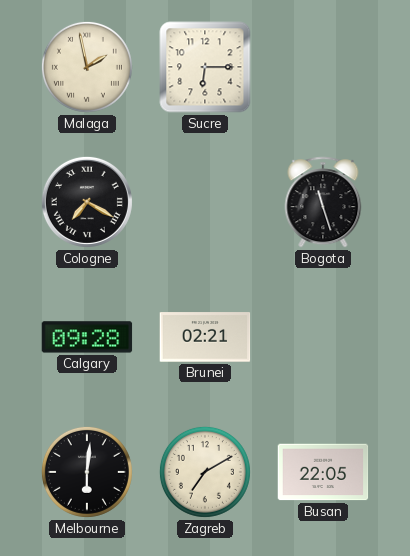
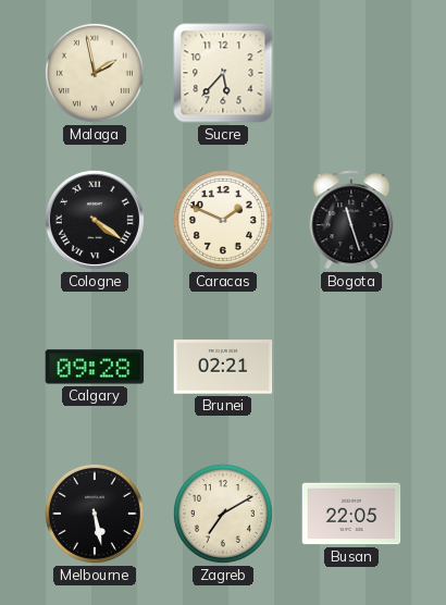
Sucre: 6:15 -> 5:37 (223, 73)
Cologne: 7:20 -> 4:21 (95, 220)
Caracas: none -> 1:49 (223, 220)
Melbourne: 6:01 -> 5:28 (95, 514)
